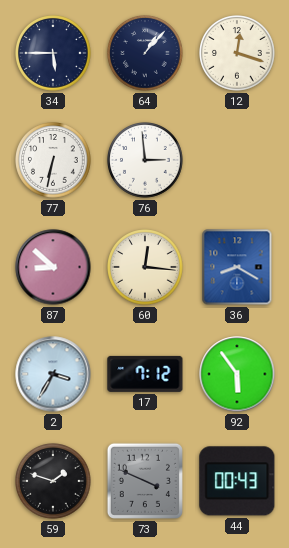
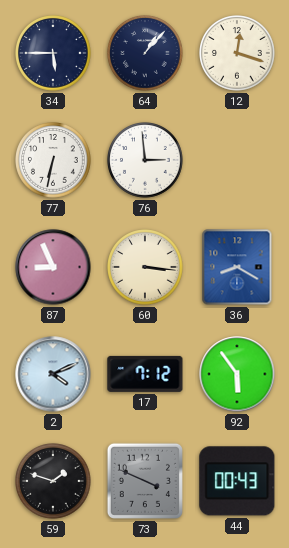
87: 8:52 -> 8:56 (53, 267)
60: 12:16 -> 3:16 (146, 268)
2: 3:35 -> 4:11 (53, 374)
